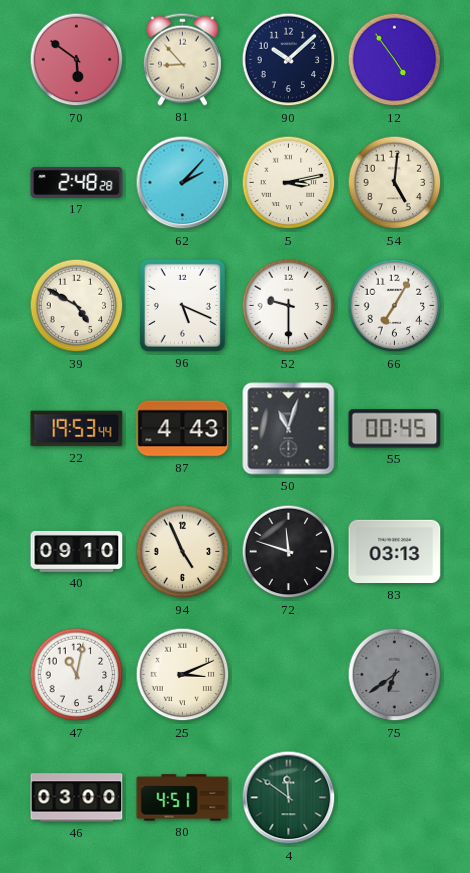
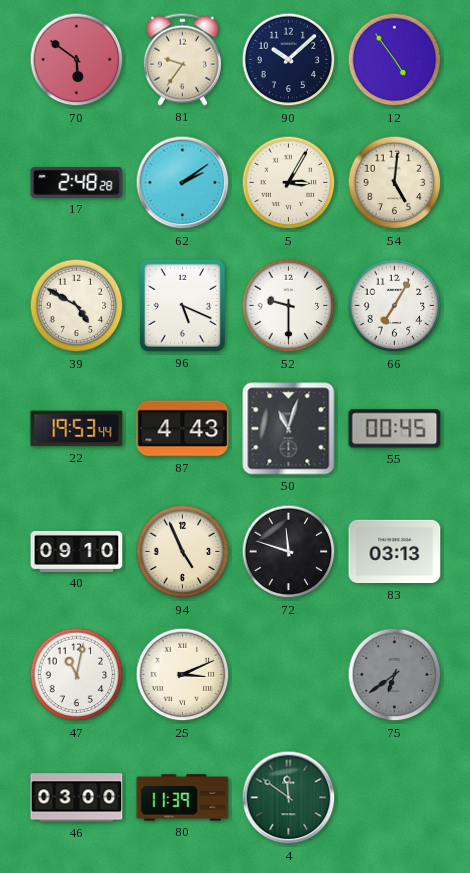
81: 8:53 -> 9:36 (182, 59)
62: 2:07 -> 2:09 (183, 183)
5: 3:13 -> 3:05 (289, 183)
80: 4:51 -> 11:39 (183, 798)
